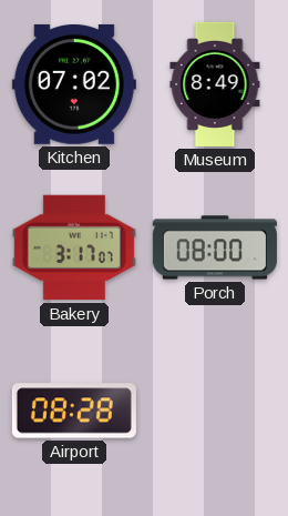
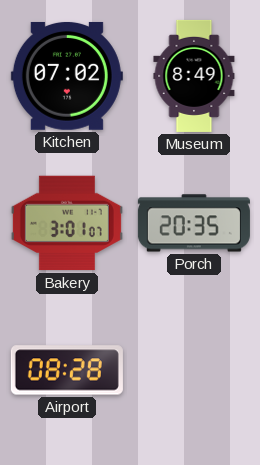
Bakery: 3:17 -> 3:01 (67, 223)
Porch: 08:00 -> 20:35 (194, 223)
